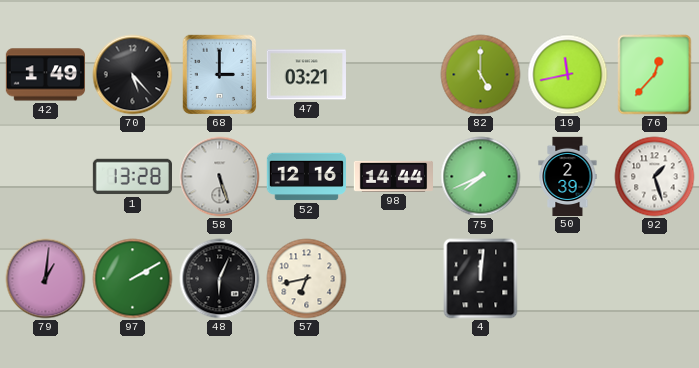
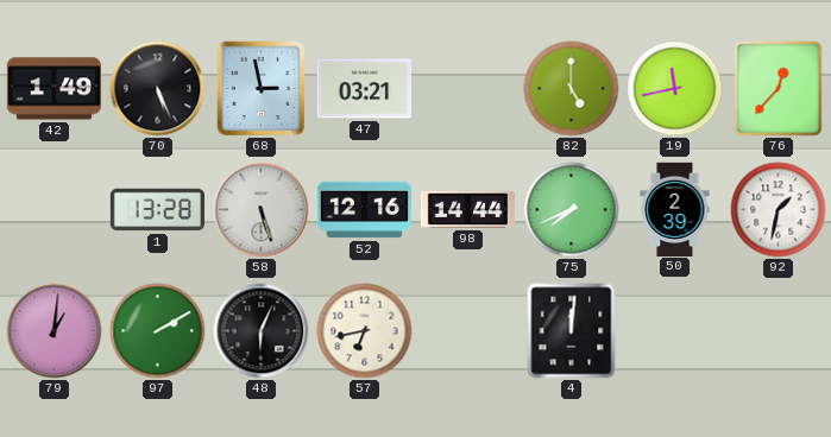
70: 5:23 -> 5:26 (158, 89)
68: 3:00 -> 2:58 (262, 89)
92: 1:27 -> 1:32 (779, 210)
